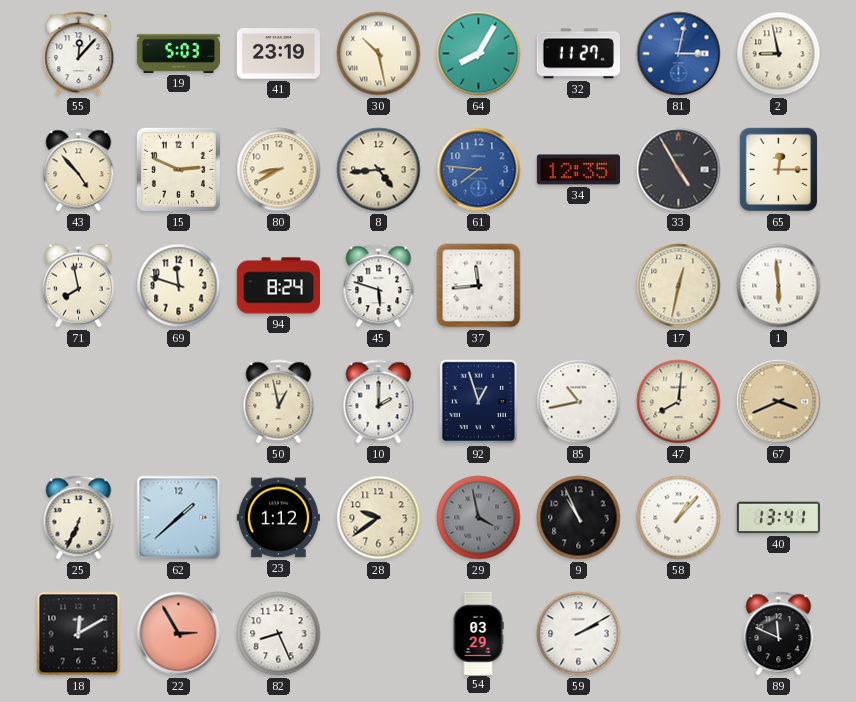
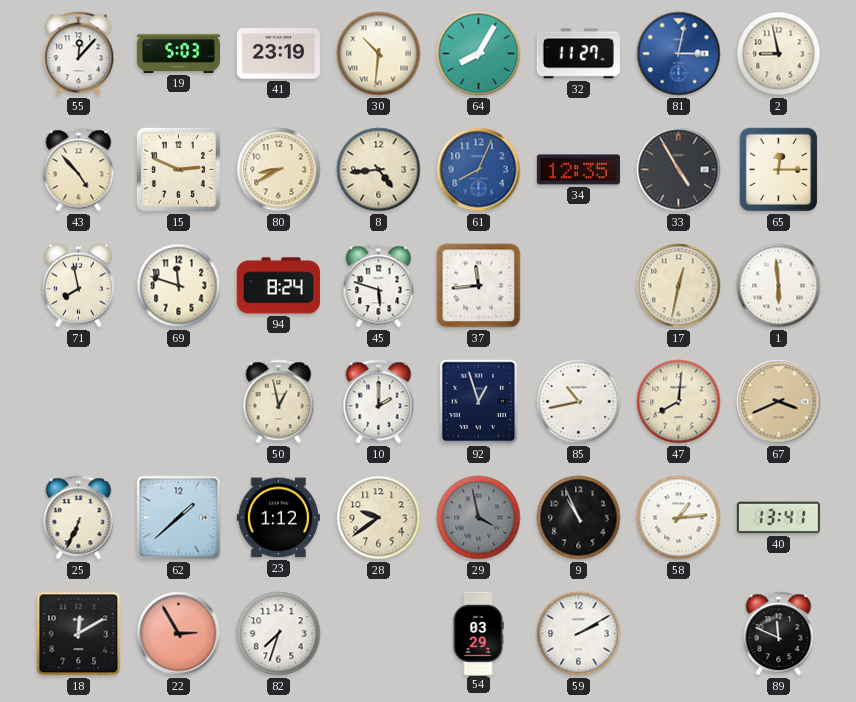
30: 10:28 -> 10:31 (379, 54)
61: 7:46 -> 8:04 (479, 170)
58: 1:07 -> 1:14 (679, 518)
82: 8:26 -> 7:33 (279, 634)
